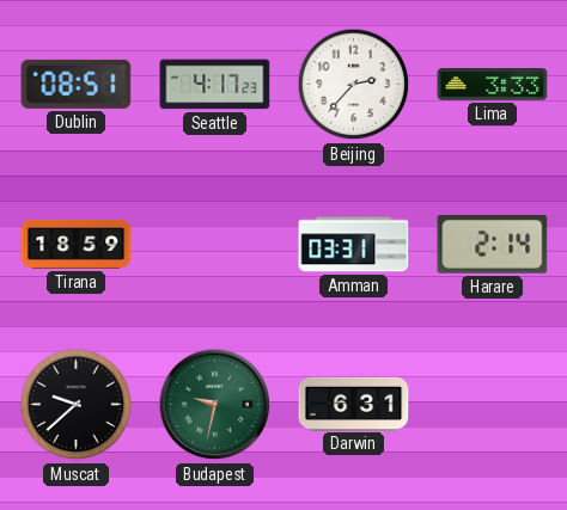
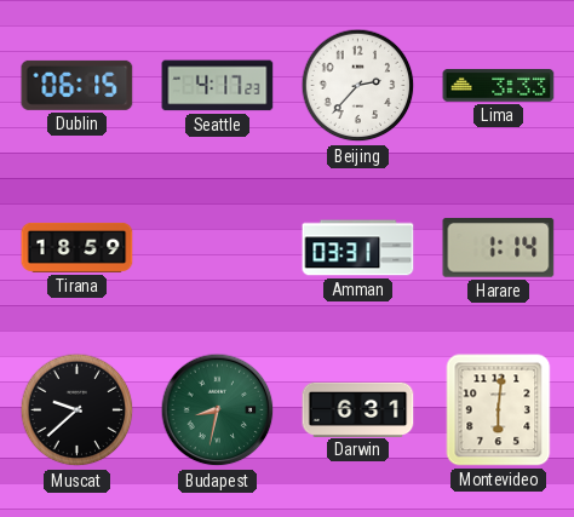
Dublin: 08:51 -> 06:15 (78, 85)
Harare: 2:14 -> 1:14 (499, 248)
Budapest: 9:32 -> 8:32 (218, 410)
Montevideo: none -> 6:01 (499, 410)
